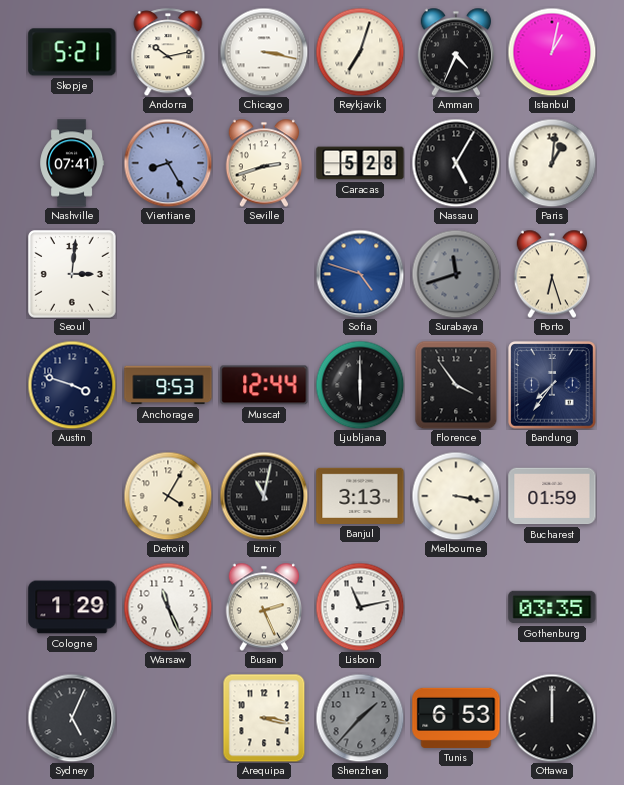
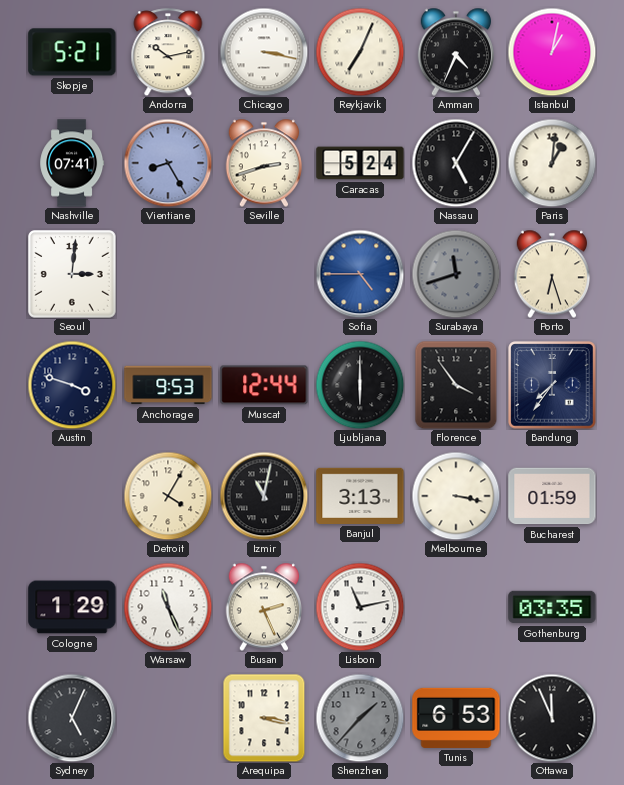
Reykjavik: 7:03 -> 7:04 (360, 52)
Caracas: 5:28 -> 5:24 (360, 163)
Sofia: 4:48 -> 4:45 (360, 274)
Ottawa: 12:00 -> 11:56 (552, 718)
